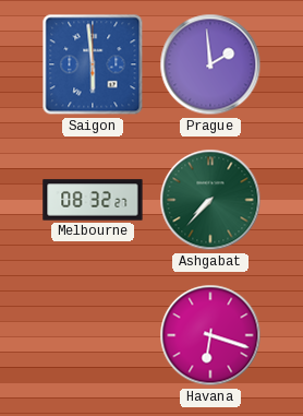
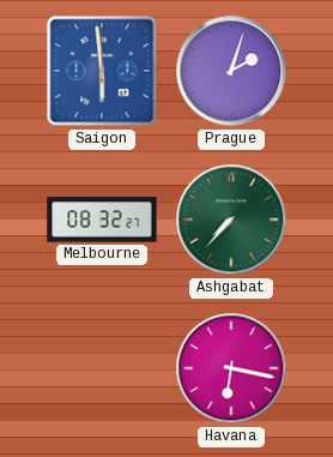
Prague: 1:59 -> 2:03 (231, 71)
Havana: 6:18 -> 6:17 (231, 368)
